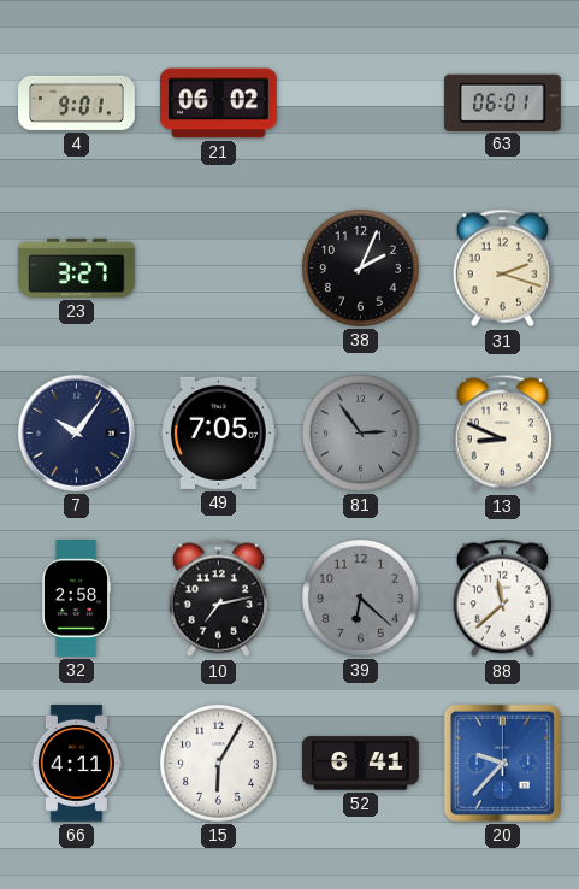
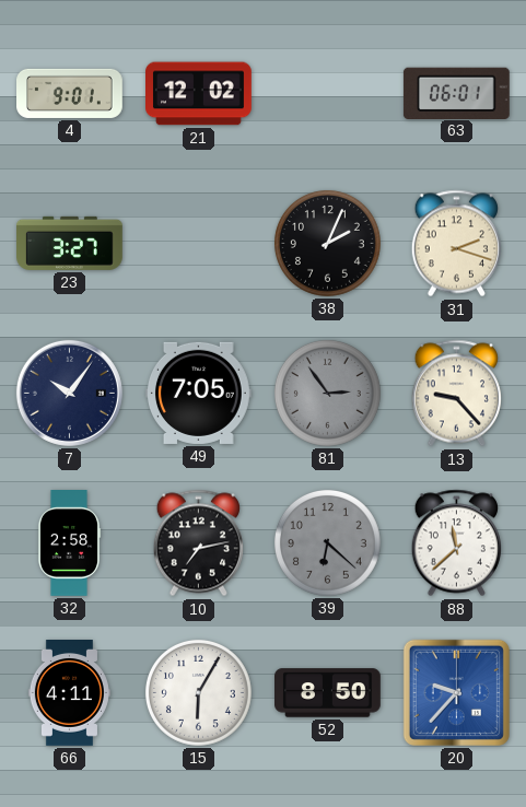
21: 06:02 -> 12:02 (199, 94)
13: 8:49 -> 9:23 (456, 394)
52: 6:41 -> 8:50 (328, 693)
